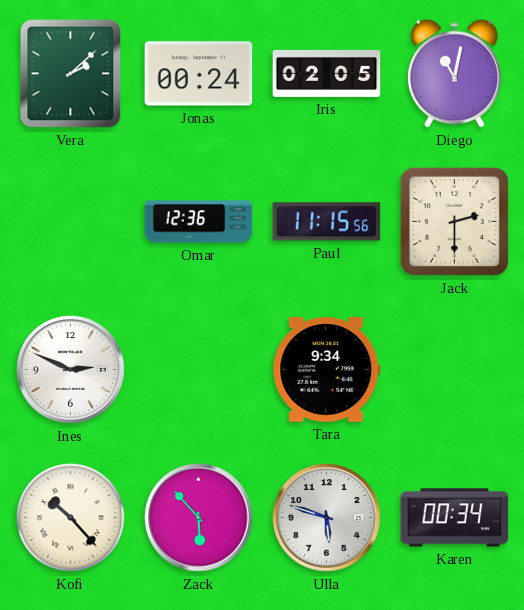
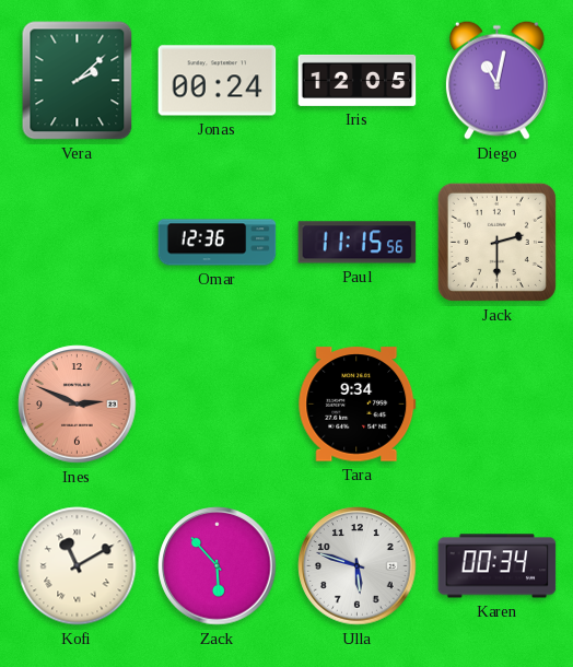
Iris: 02:05 -> 12:05 (358, 80)
Ines dial: white -> salmon (78, 405)
Kofi: 10:23 -> 11:10 (78, 566)
